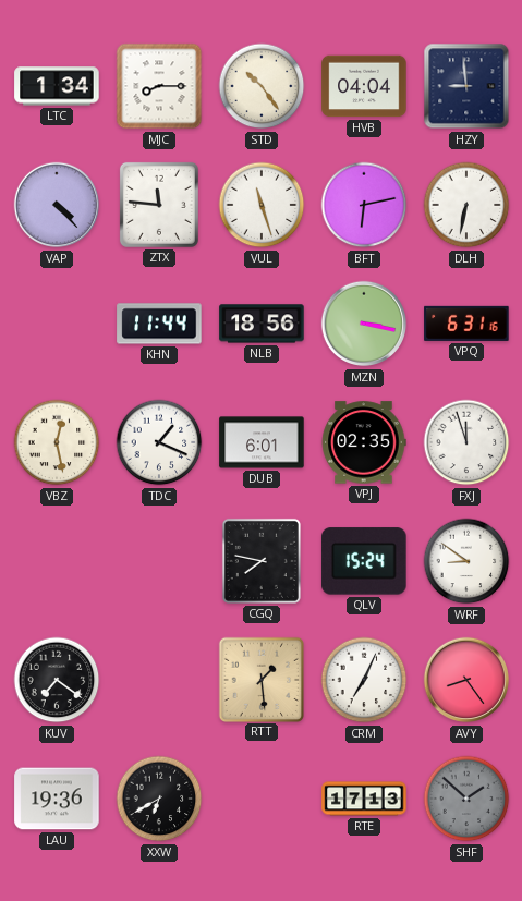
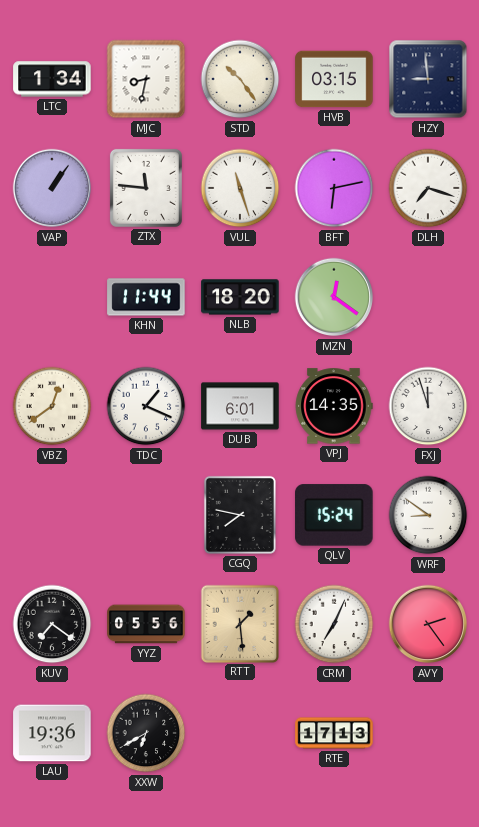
MJC: 8:15 -> 8:32 (146, 79)
HVB: 04:04 -> 03:15 (334, 79)
VAP: 4:23 -> 1:06 (52, 188)
DLH: 6:32 -> 7:18 (428, 188)
NLB: 18:56 -> 18:20 (240, 297)
MZN: 3:17 -> 12:21 (334, 297)
VPQ: 6:31 -> none (466, 324)
VBZ: 12:28 -> 12:39 (52, 406)
VPJ: 02:35 -> 14:35 (334, 406)
YYZ: none -> 05:56 (146, 624)
AVY: 8:24 -> 2:24 (428, 624)
SHF: 1:52 -> none (466, 799)
